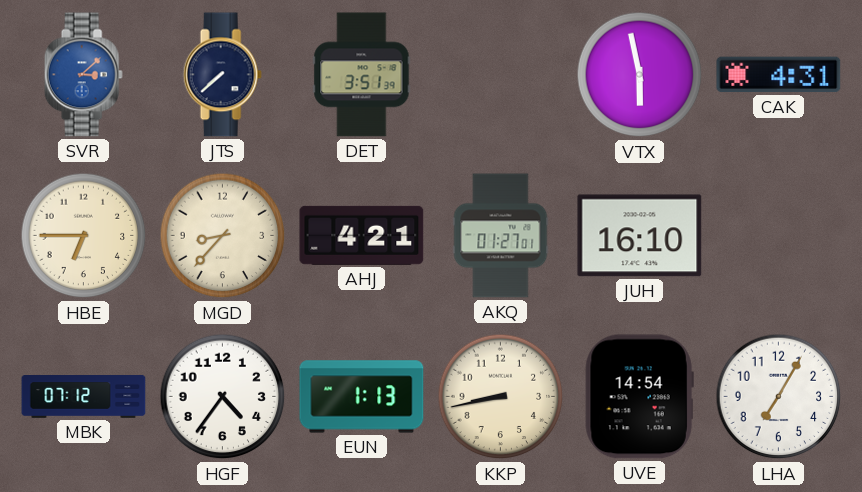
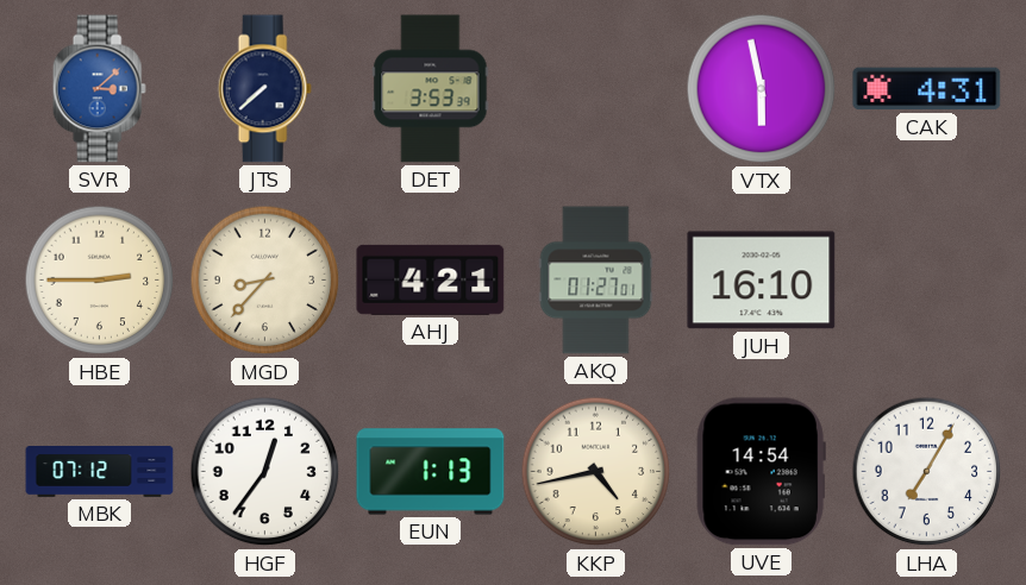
DET: 3:51 -> 3:53 (431, 89)
HBE: 6:45 -> 2:45 (100, 281)
HGF: 4:36 -> 12:36 (265, 472)
KKP: 8:43 -> 4:43 (596, 472)
